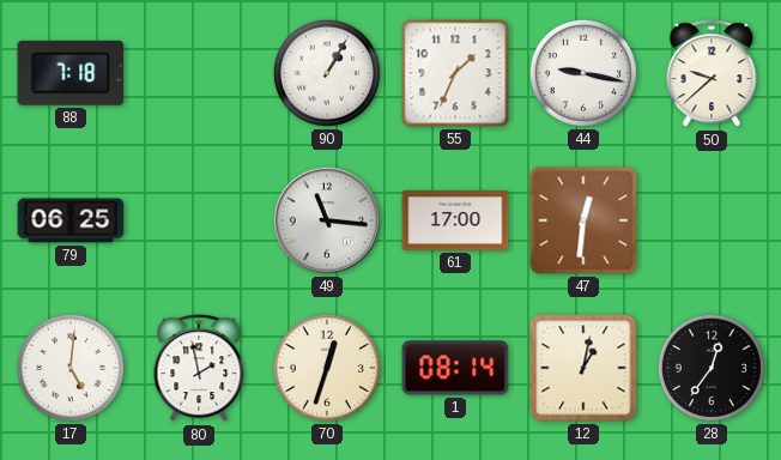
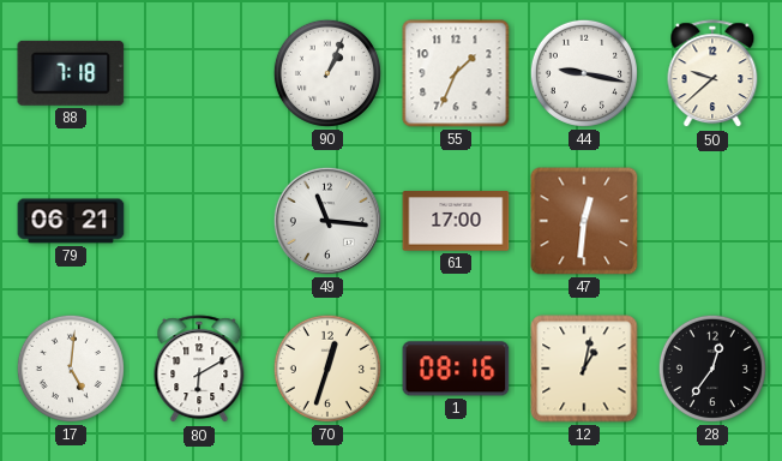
90: 1:05 -> 1:04 (327, 73)
79: 06:25 -> 06:21 (71, 221)
80: 1:58 -> 6:10 (199, 370)
1: 08:14 -> 08:16 (456, 369)
